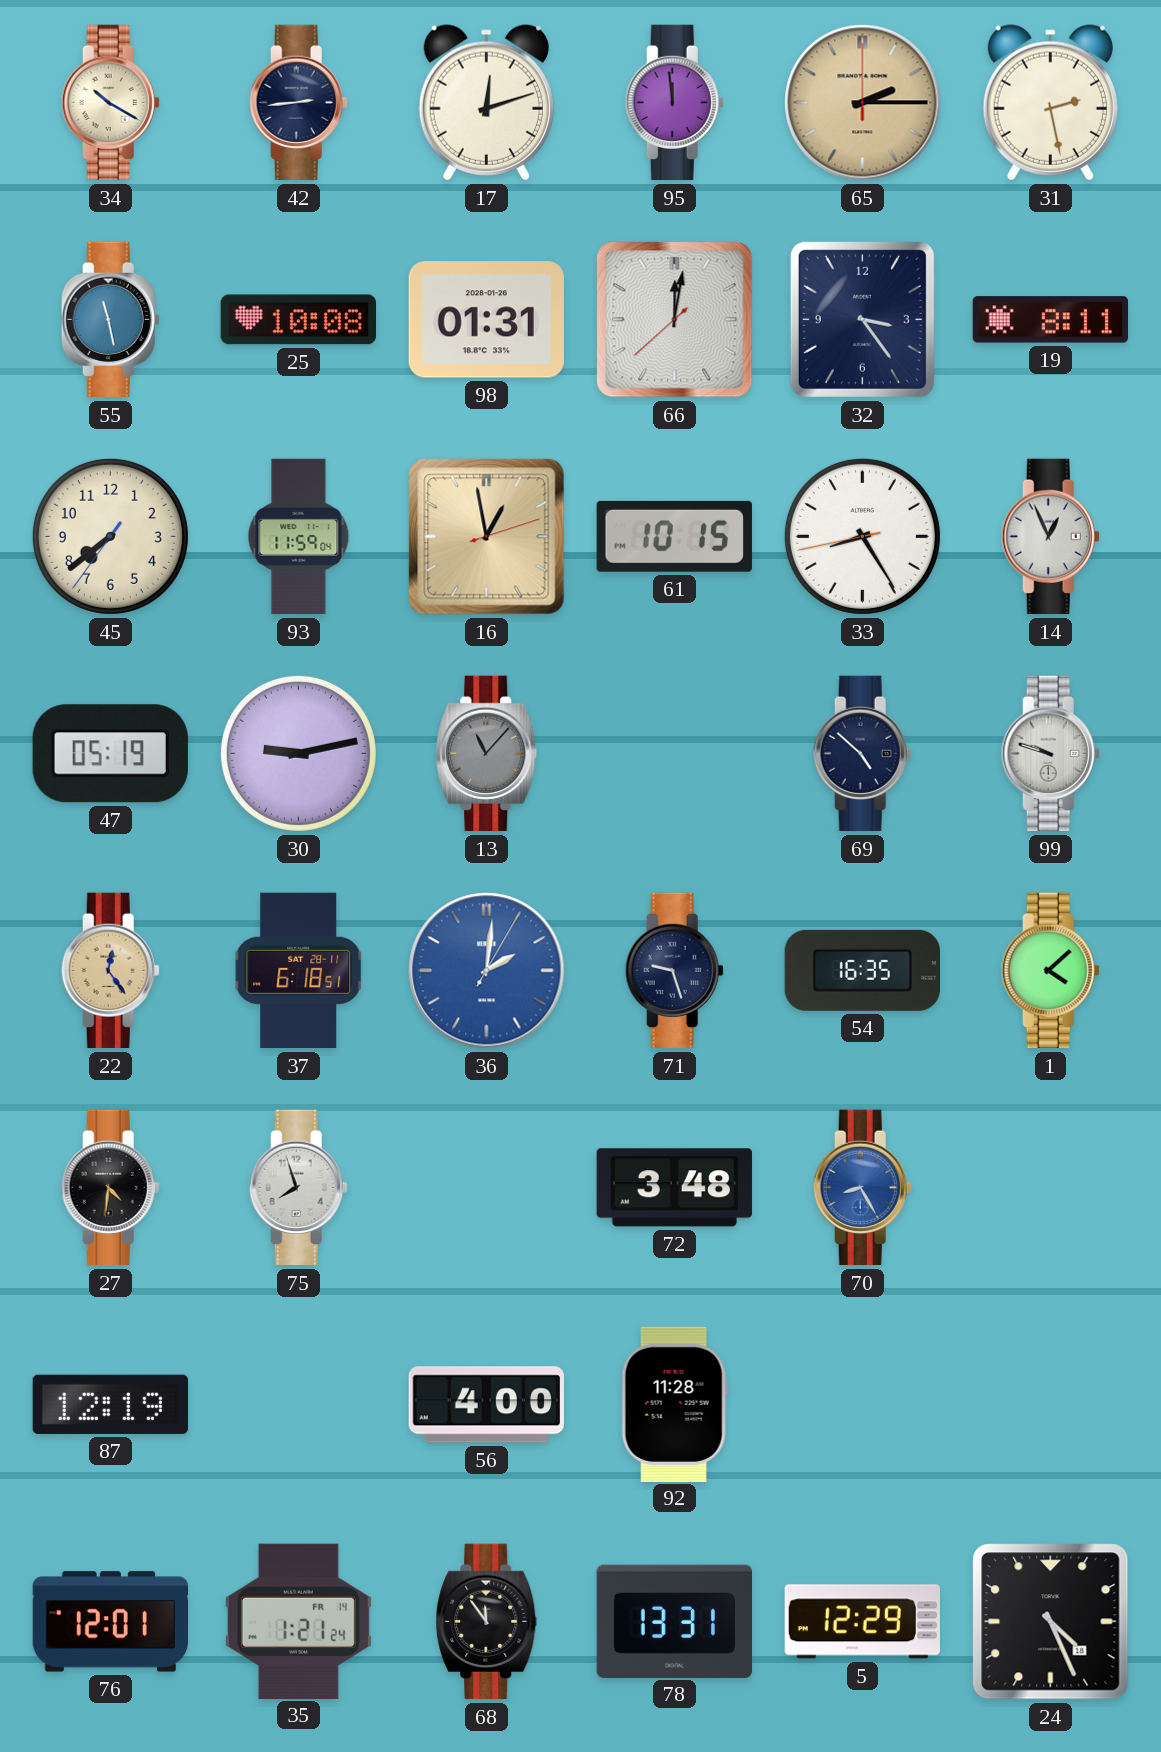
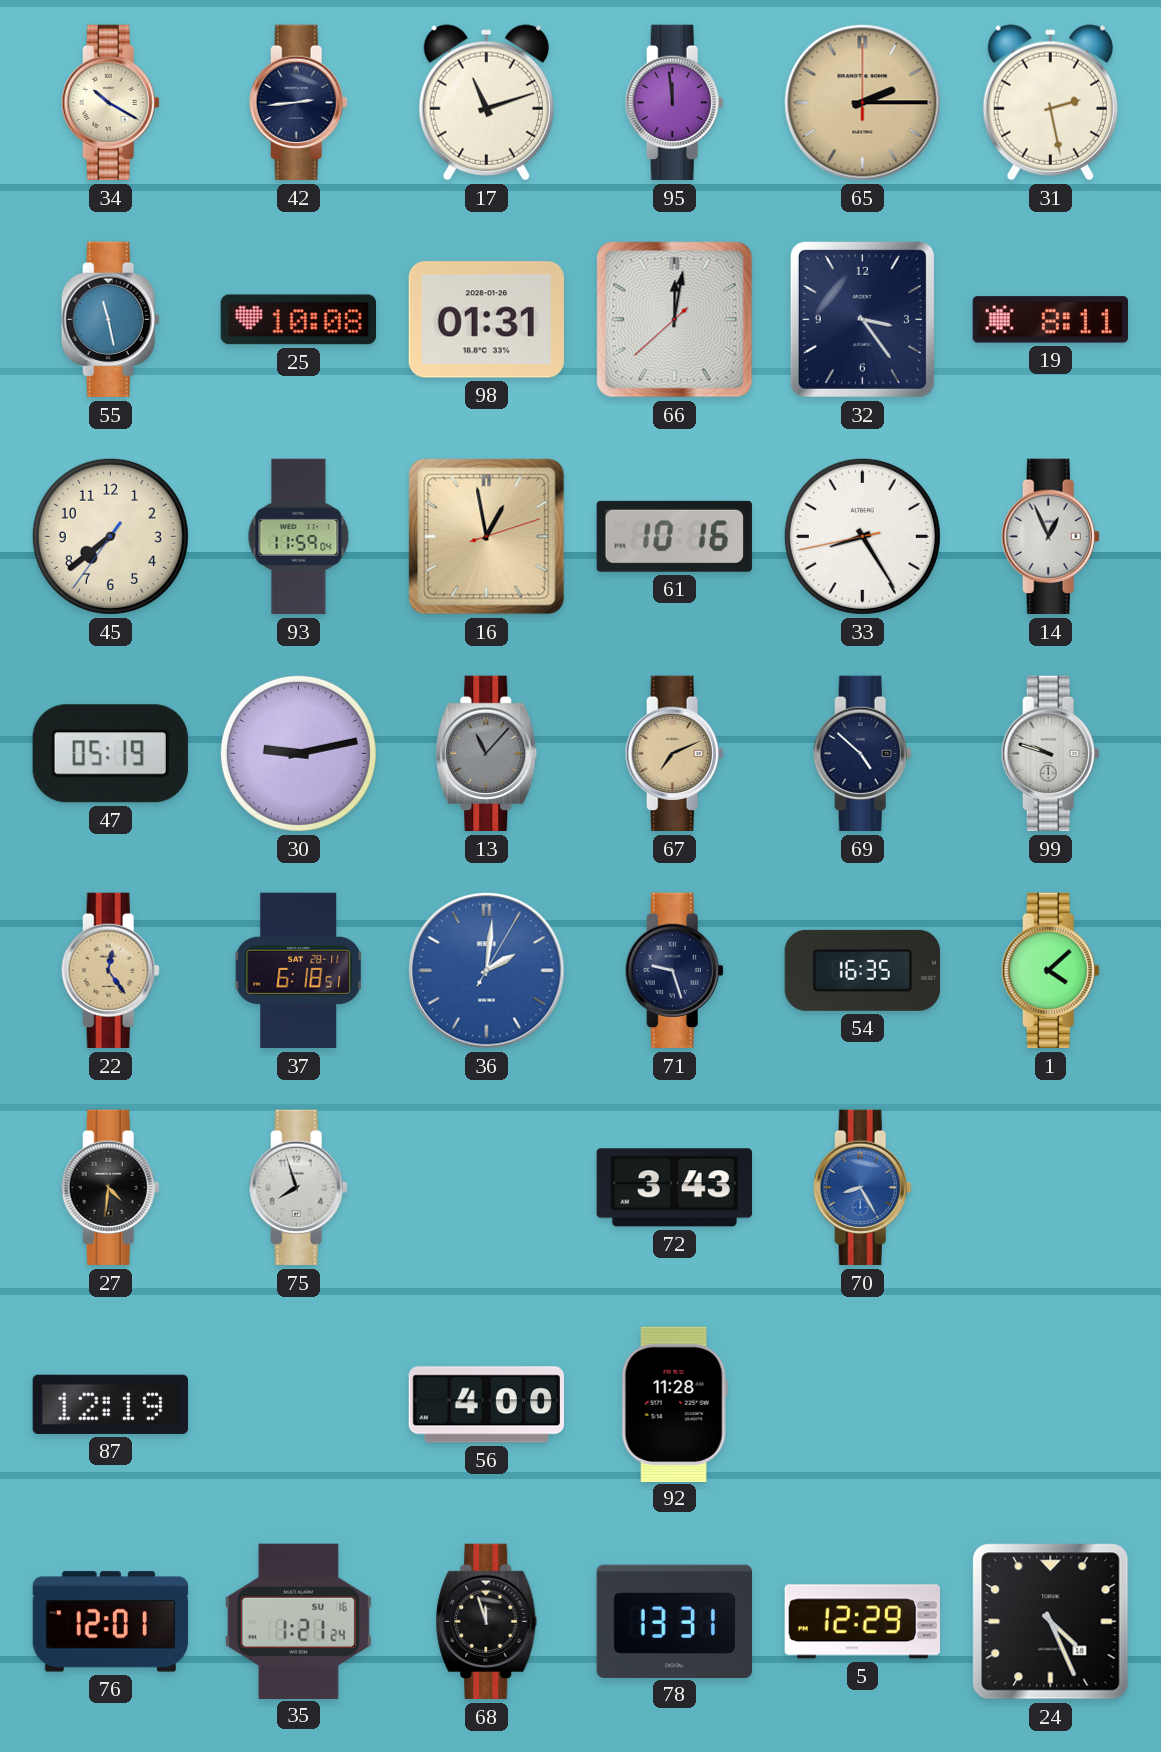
17: 12:12 -> 11:12 (486, 103)
61: 10:15 -> 10:16 (674, 536)
67: none -> 7:11 (674, 754)
72: 3:48 -> 3:43 (674, 1188)
35 date: FR 14 -> SU 16 (298, 1621)
68: 11:54 -> 11:57 (487, 1622)
